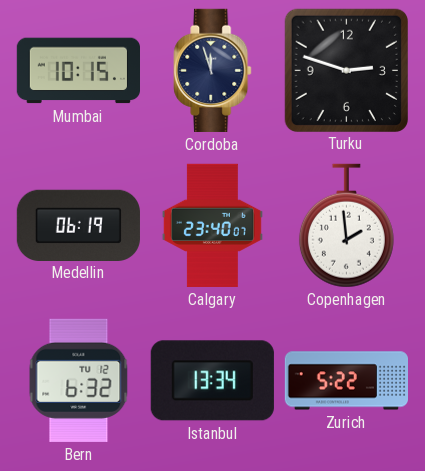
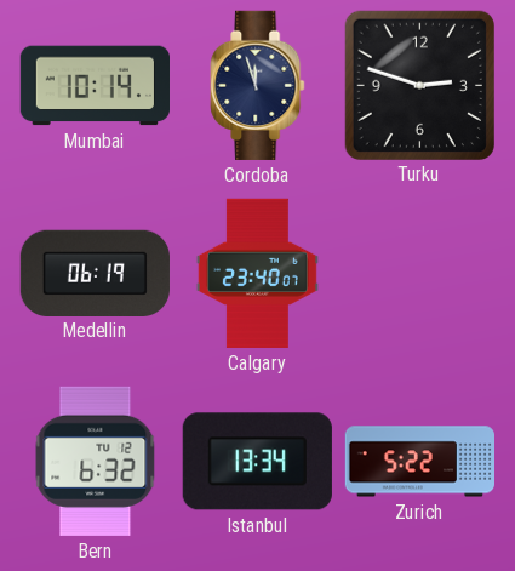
Mumbai: 10:15 -> 10:14 (95, 86)
Copenhagen: 1:59 -> none (346, 226)
